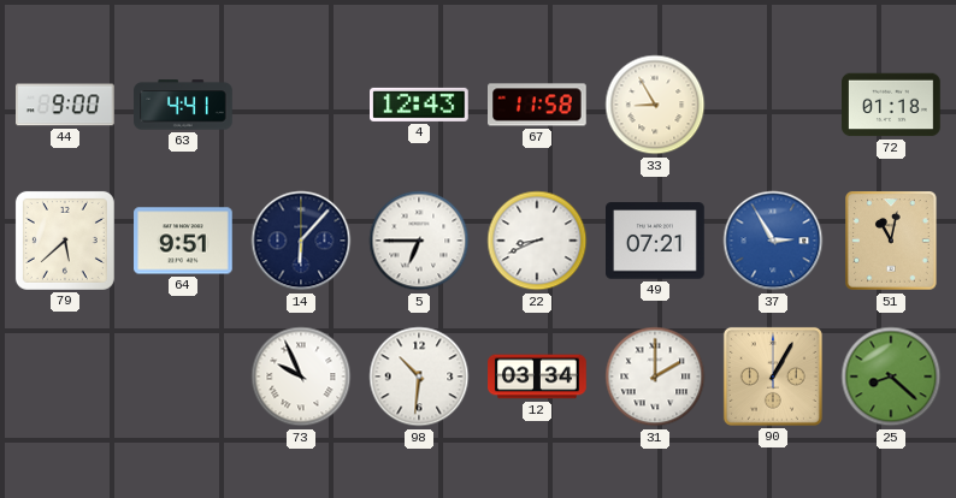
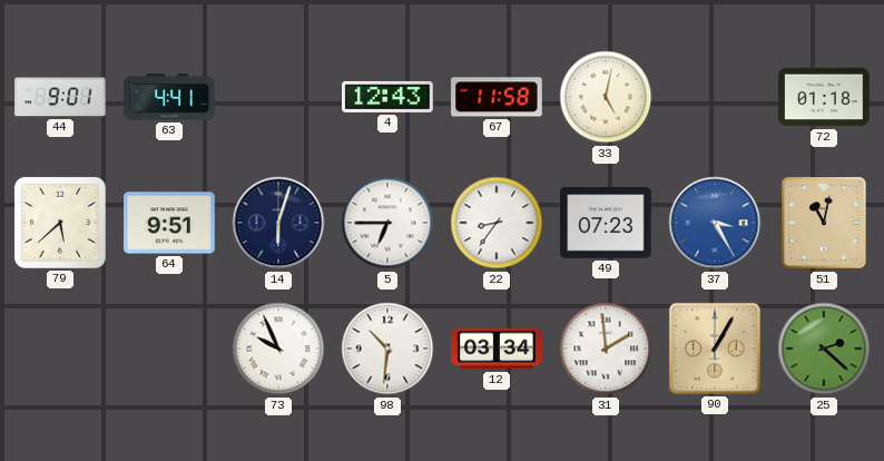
44: 9:00 -> 9:01 (61, 97)
33: 8:55 -> 5:02 (606, 97)
14: 6:07 -> 6:03 (278, 223)
22: 8:41 -> 8:36 (497, 223)
49: 07:21 -> 07:23 (606, 223)
37: 2:55 -> 3:25 (715, 223)
31: 2:00 -> 1:59 (606, 349)
25: 8:22 -> 2:22 (824, 349)
